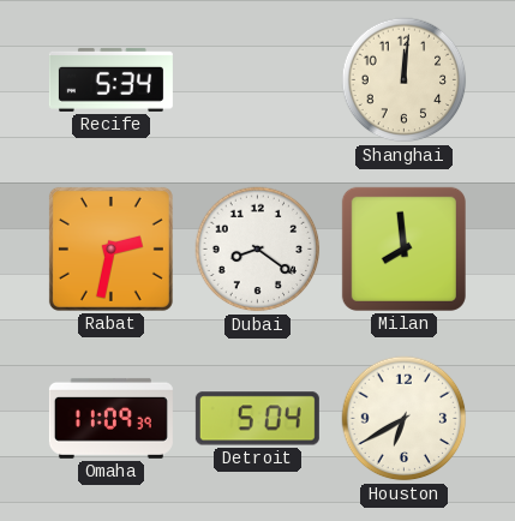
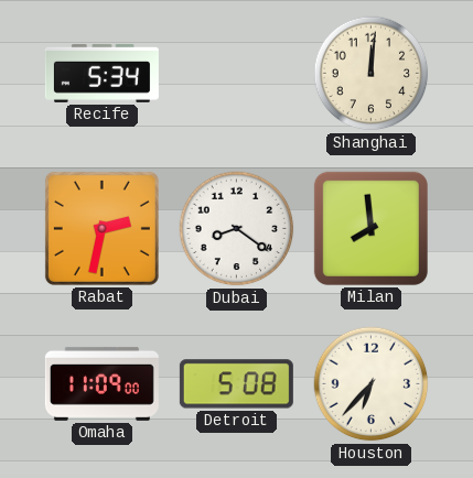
Omaha: 11:09:39 -> 11:09:00 (101, 383)
Detroit: 5:04 -> 5:08 (236, 384)
Houston: 6:40 -> 6:37 (372, 384)
